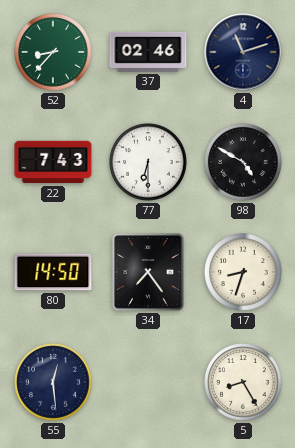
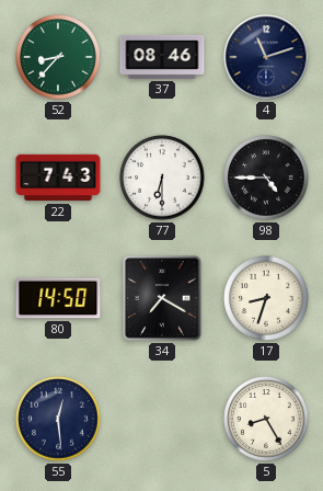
37: 02:46 -> 08:46 (162, 57)
98: 4:50 -> 4:45 (266, 178)
34: 7:24 -> 7:20 (162, 298)
